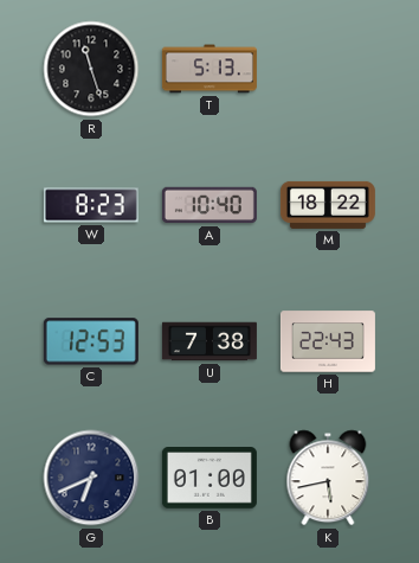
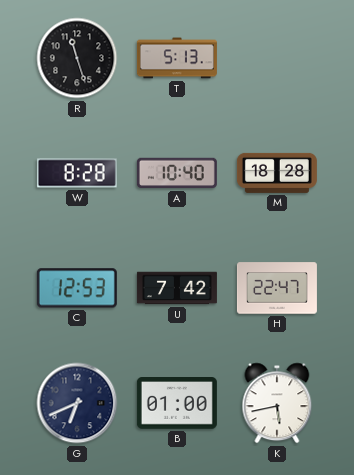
W: 8:23 -> 8:28 (77, 173)
M: 18:22 -> 18:28 (277, 173)
U: 7:38 -> 7:42 (177, 288)
H: 22:43 -> 22:47 (277, 288)
